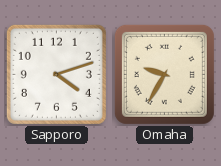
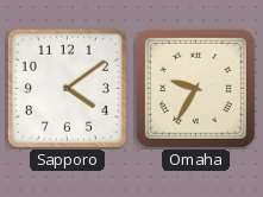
Sapporo: 4:12 -> 4:09 (67, 88)
